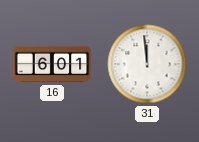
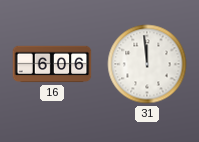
16: 6:01 -> 6:06 (52, 64)
